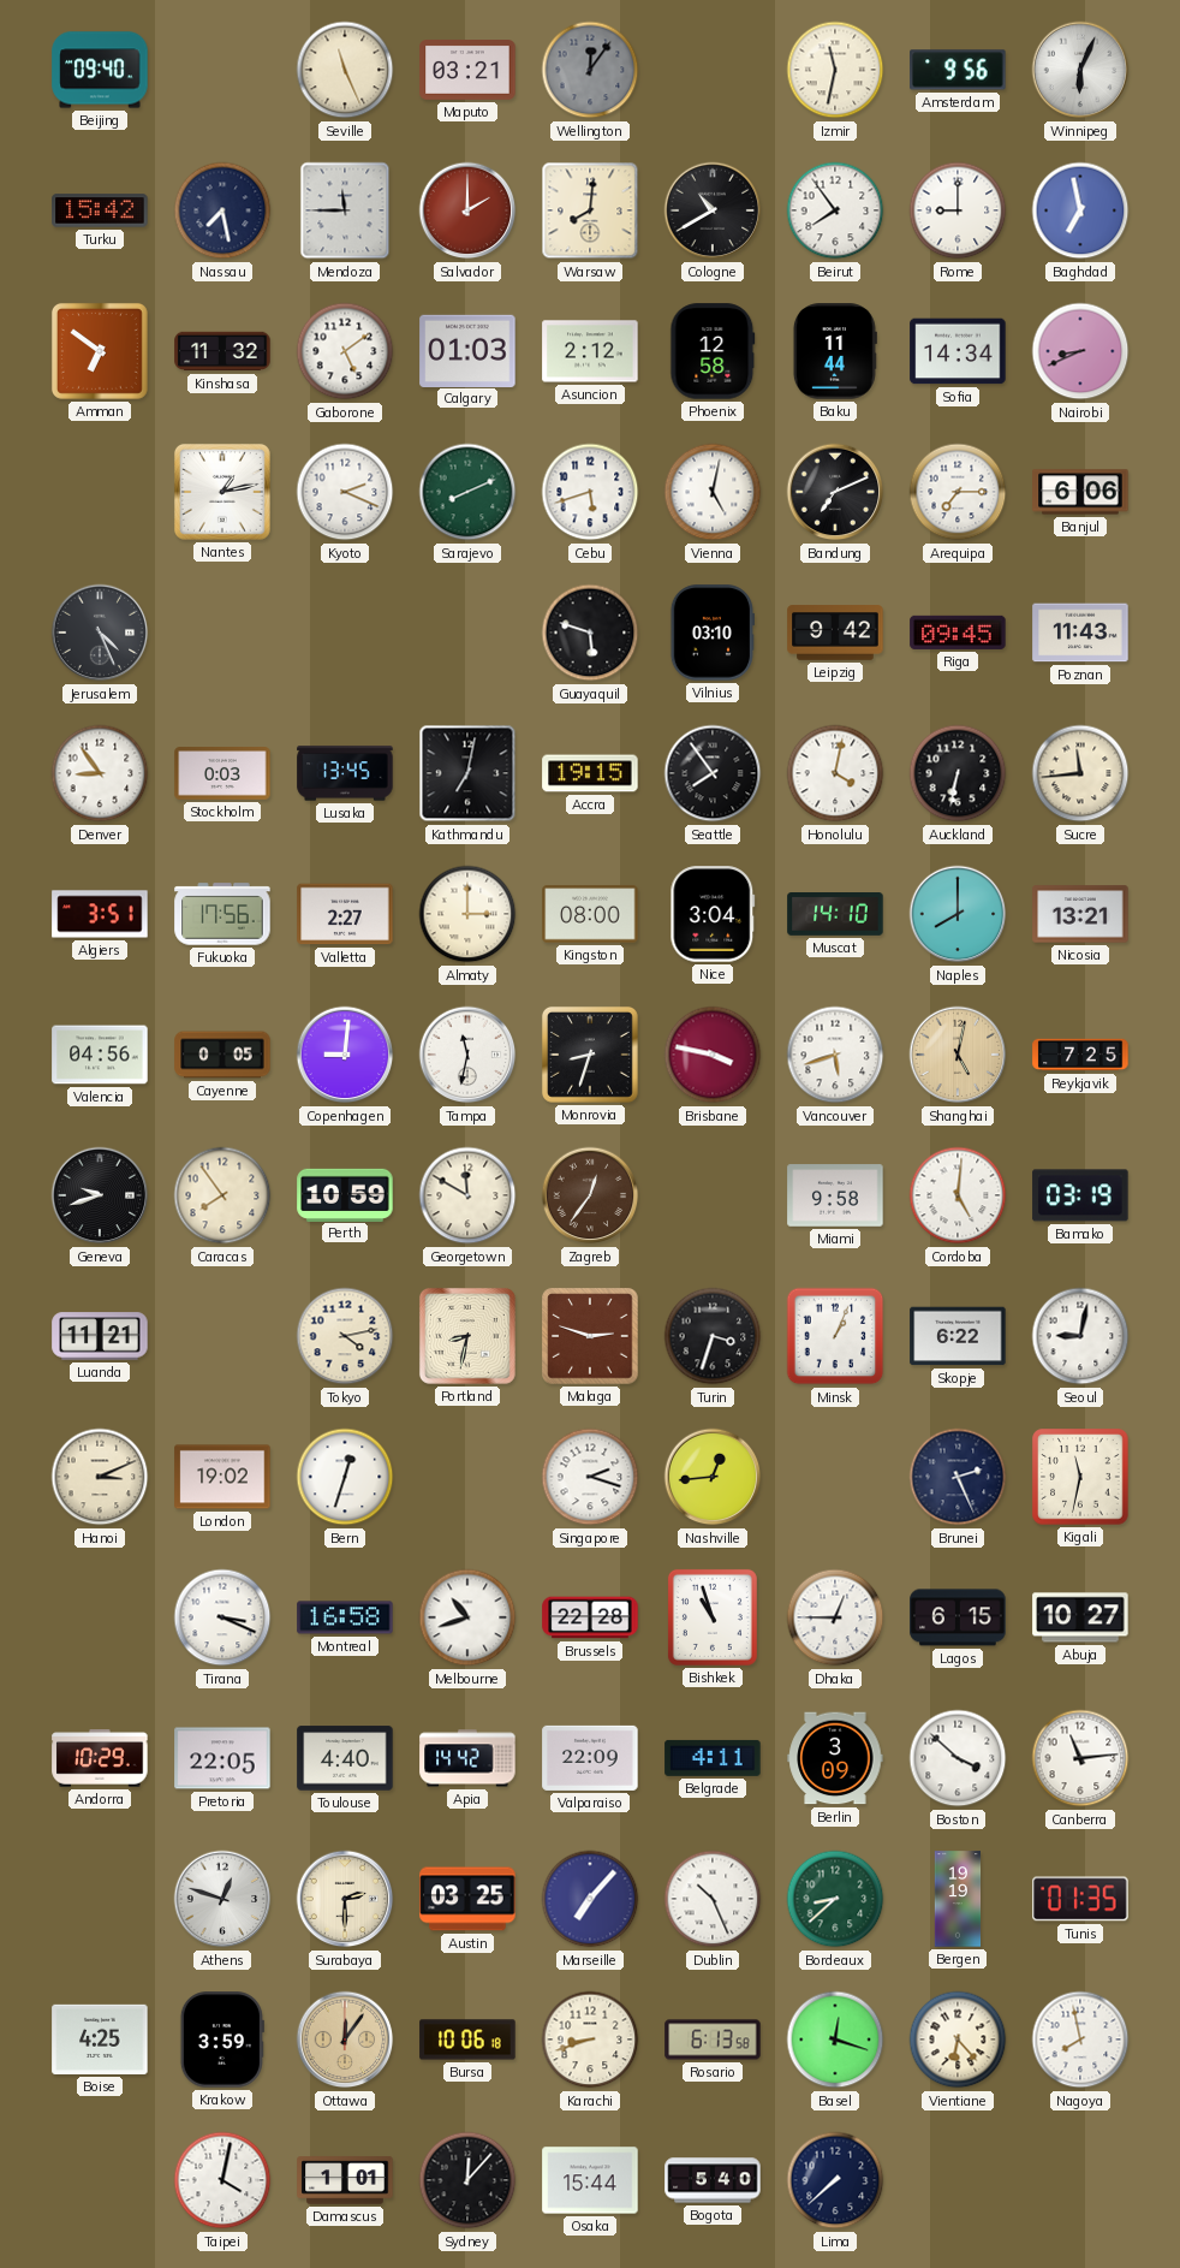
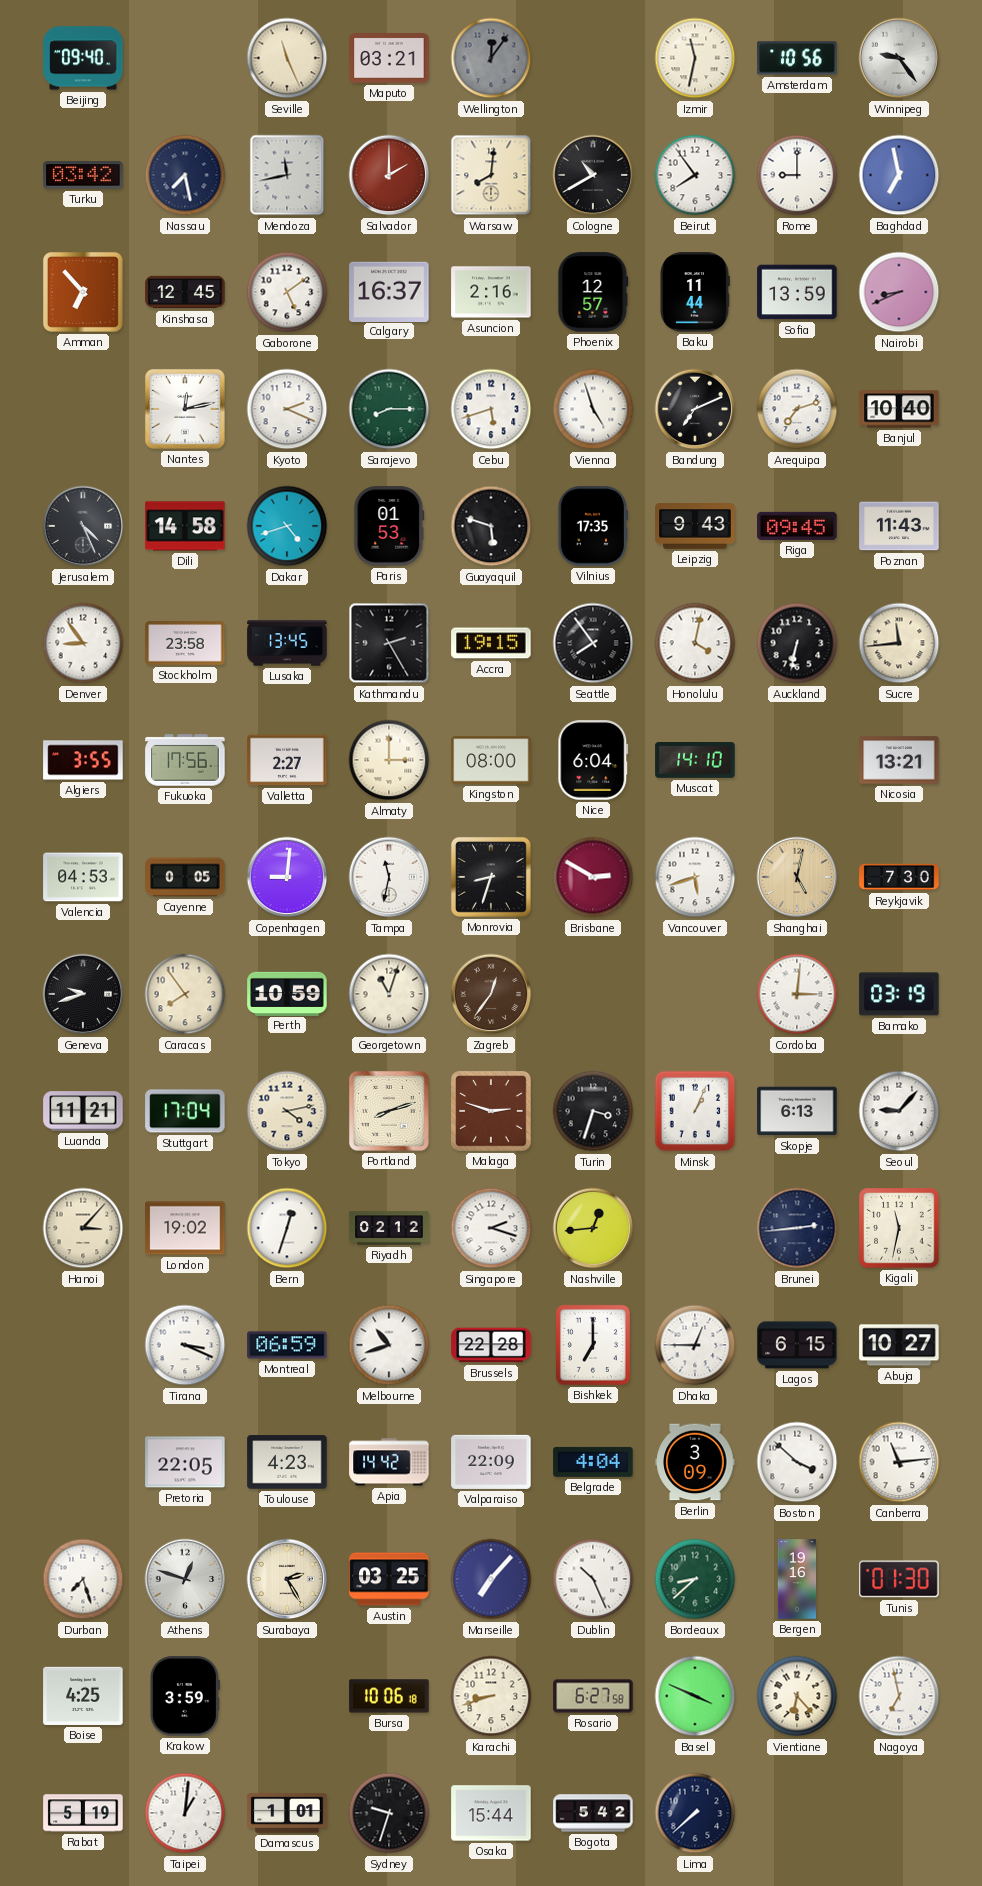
Amsterdam: 9:56 -> 10:56 (797, 58)
Winnipeg: 6:04 -> 9:24 (899, 58)
Turku: 15:42 -> 03:42 (83, 175)
Mendoza: 11:45 -> 11:43 (287, 175)
Amman: 6:51 -> 6:53 (83, 292)
Kinshasa: 11:32 -> 12:45 (185, 292)
Calgary: 01:03 -> 16:37 (389, 291)
Asuncion: 2:12 -> 2:16 (491, 292)
Phoenix: 12:58 -> 12:57 (593, 292)
Sofia: 14:34 -> 13:59 (797, 292)
Nantes: 1:13 -> 12:13 (185, 409)
Sarajevo: 8:11 -> 8:15 (389, 409)
Vienna: 5:02 -> 4:57 (593, 409)
Arequipa: 7:15 -> 7:12 (797, 409)
Banjul: 6:06 -> 10:40 (899, 409)
Dili: none -> 14:58 (185, 526)
Dakar: none -> 4:42 (287, 526)
Paris: none -> 01:53 (389, 526)
Vilnius: 03:10 -> 17:35 (592, 526)
Leipzig: 9:42 -> 9:43 (695, 526)
Stockholm: 0:03 -> 23:58 (185, 643)
Kathmandu: 7:02 -> 2:25 (389, 643)
Algiers: 3:51 -> 3:55 (83, 760)
Nice: 3:04 -> 6:04 (593, 760)
Naples: 8:00 -> none (958, 914)
Valencia: 04:56 -> 04:53 (83, 877)
Brisbane: 3:47 -> 2:50 (593, 877)
Reykjavik: 7:25 -> 7:30 (899, 877)
Georgetown: 11:50 -> 11:03 (389, 994)
Miami: 9:58 -> none (835, 1195)
Cordoba: 5:01 -> 3:01 (797, 994)
Stuttgart: none -> 17:04 (185, 1111)
Portland: 8:32 -> 8:12 (389, 1111)
Skopje: 6:22 -> 6:13 (797, 1111)
Seoul: 9:02 -> 9:07 (899, 1111)
Hanoi: 3:11 -> 3:07 (83, 1228)
Riyadh: none -> 02:12 (389, 1228)
Brunei: 2:26 -> 2:44 (797, 1228)
Montreal: 16:58 -> 06:59 (287, 1345)
Bishkek: 10:57 -> 7:00 (593, 1345)
Andorra: 10:29 -> none (100, 1758)
Toulouse: 4:40 -> 4:23 (287, 1462)
Belgrade: 4:11 -> 4:04 (593, 1462)
Durban: none -> 7:27 (83, 1579)
Surabaya: 2:30 -> 2:25 (287, 1579)
Bergen: 19:19 -> 19:16 (797, 1579)
Tunis: 01:35 -> 01:30 (899, 1579)
Ottawa: 12:06 -> none (345, 2040)
Rosario: 6:13 -> 6:27 (593, 1696)
Basel: 12:18 -> 3:49 (695, 1696)
Nagoya: 7:58 -> 6:58 (899, 1696)
Rabat: none -> 5:19 (83, 1813)
Taipei: 4:02 -> 1:01 (185, 1813)
Sydney: 12:07 -> 9:33 (389, 1813)
Bogota: 5:40 -> 5:42 (593, 1813)
